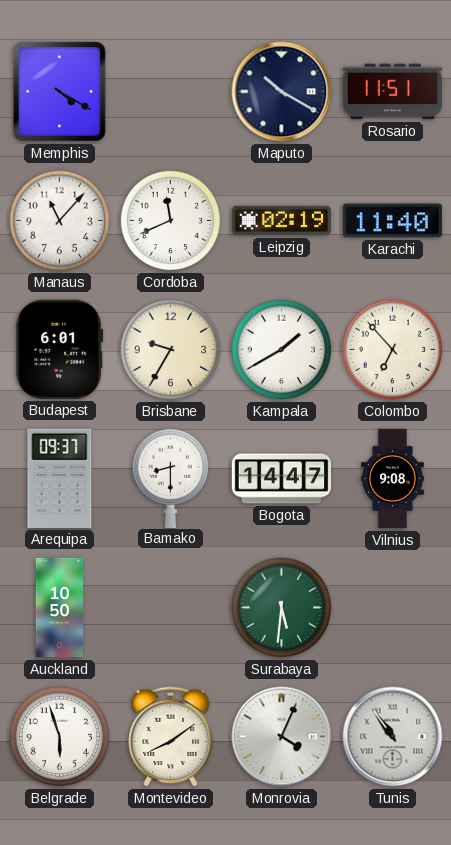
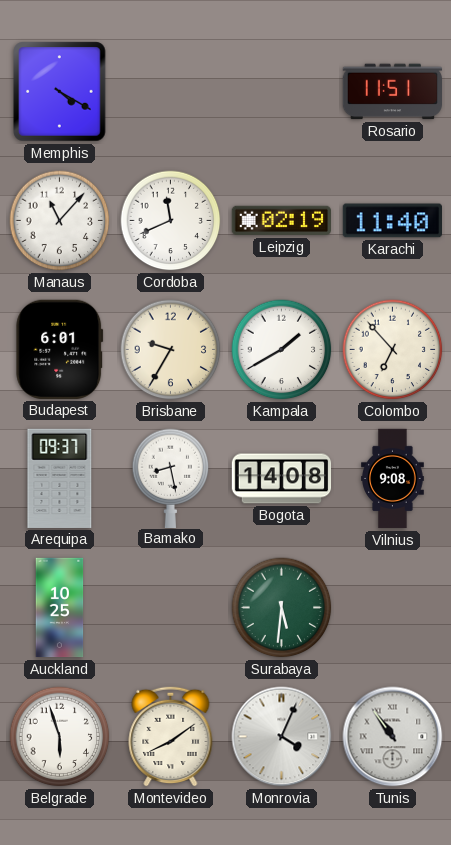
Maputo: 10:20 -> none (282, 92)
Bamako: 8:30 -> 8:28 (171, 478)
Bogota: 14:47 -> 14:08 (282, 479)
Auckland: 10:50 -> 10:25 (60, 608)
